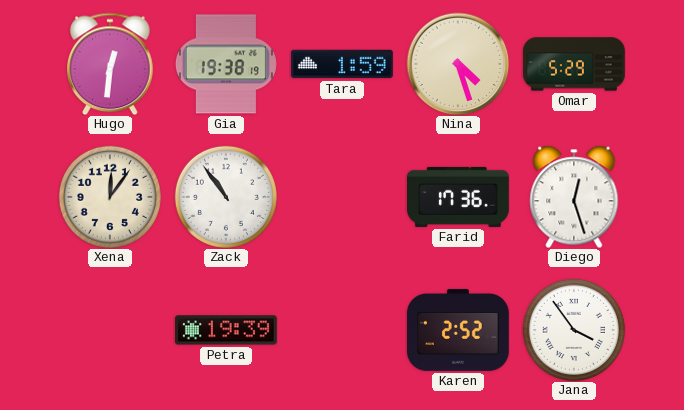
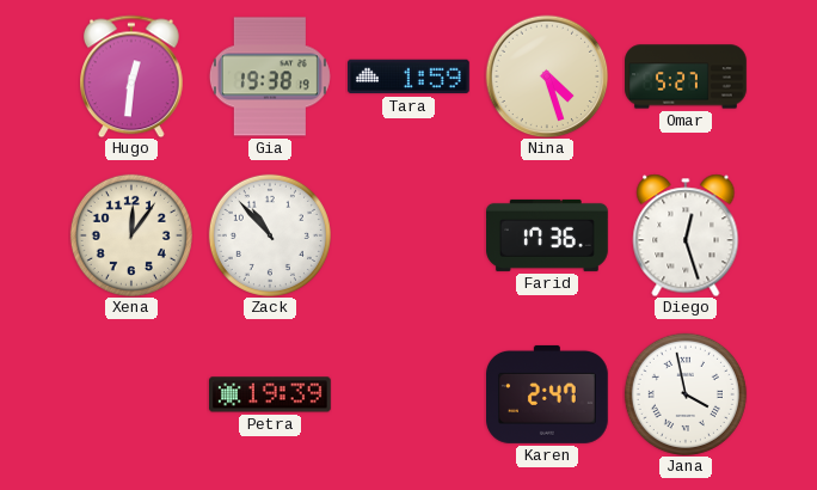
Omar: 5:29 -> 5:27 (686, 76)
Zack: 10:54 -> 10:53 (270, 235)
Karen: 2:52 -> 2:47 (548, 394)
Jana: 3:54 -> 3:58 (686, 394)
